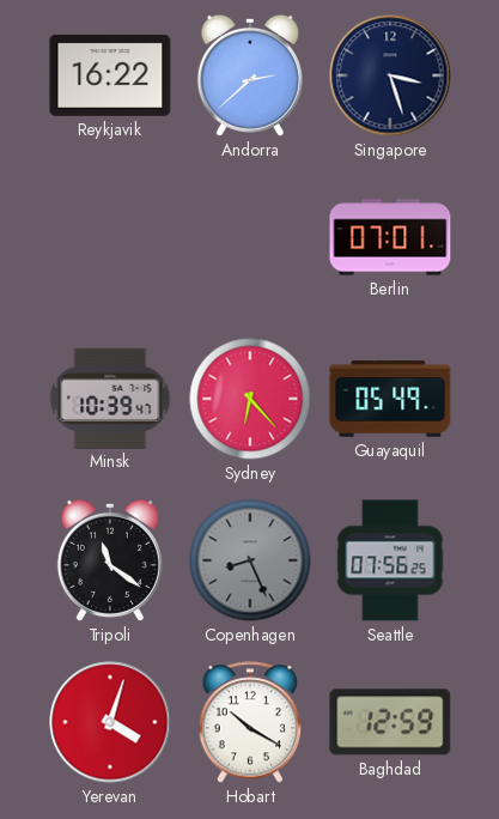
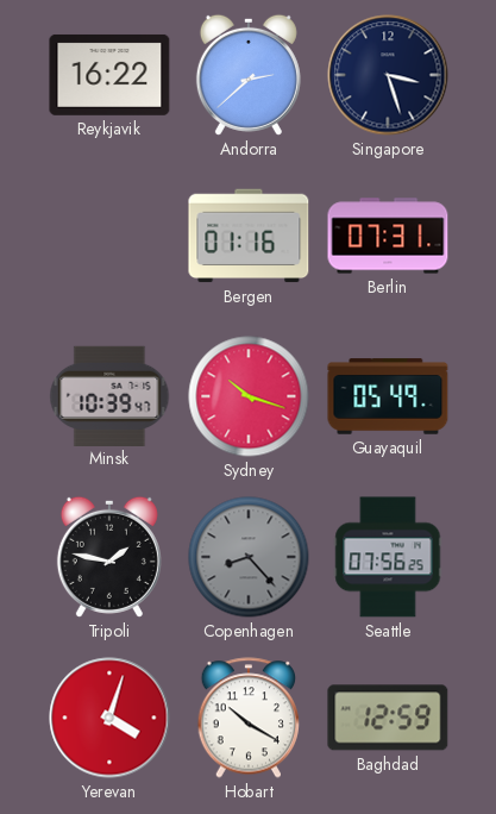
Bergen: none -> 01:16 (249, 236)
Berlin: 07:01 -> 07:31 (388, 236)
Sydney: 6:23 -> 10:18 (249, 396)
Tripoli: 11:21 -> 1:47 (109, 557)
Copenhagen: 8:26 -> 8:23 (249, 557)
